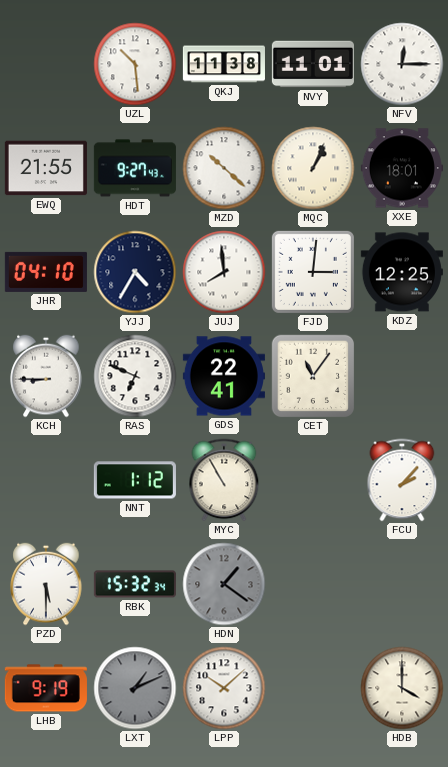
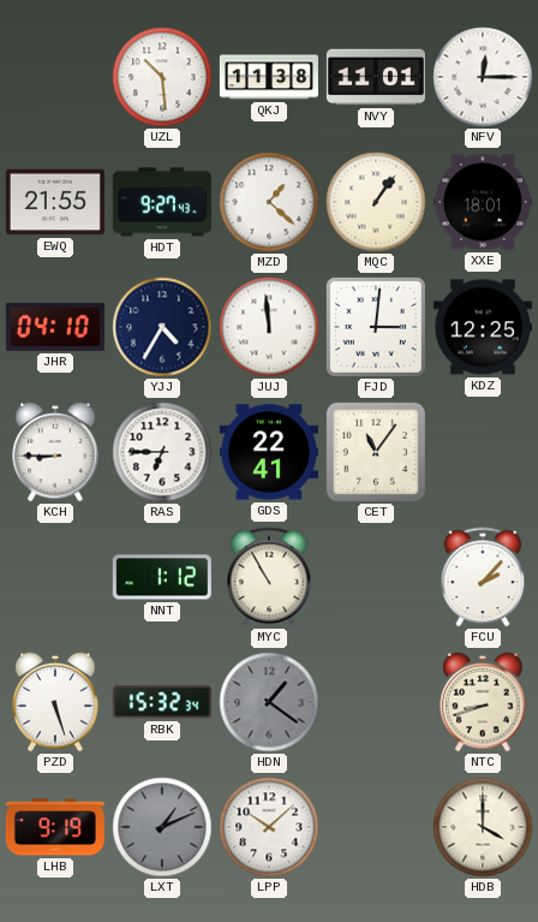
MZD: 10:22 -> 1:22 (269, 202)
MQC: 1:04 -> 1:06 (376, 202)
JUJ: 7:59 -> 11:59 (269, 327)
RAS: 6:49 -> 6:45 (162, 452)
PZD: 5:30 -> 5:27 (55, 702)
NTC: none -> 8:42 (483, 702)
